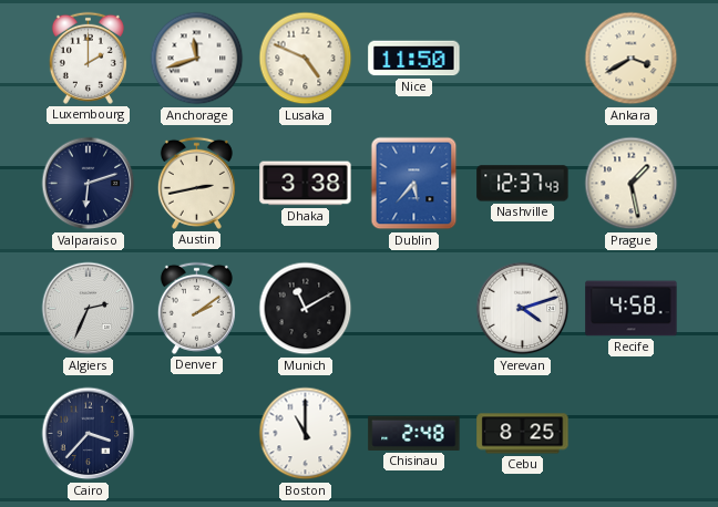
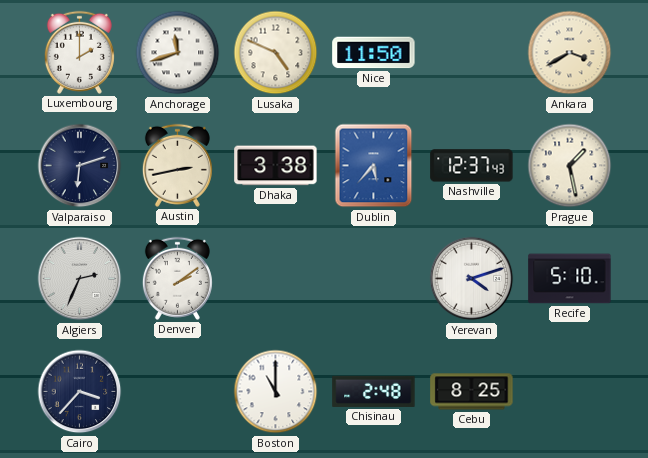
Munich: 11:10 -> none (306, 309)
Recife: 4:58 -> 5:10 (570, 279)
